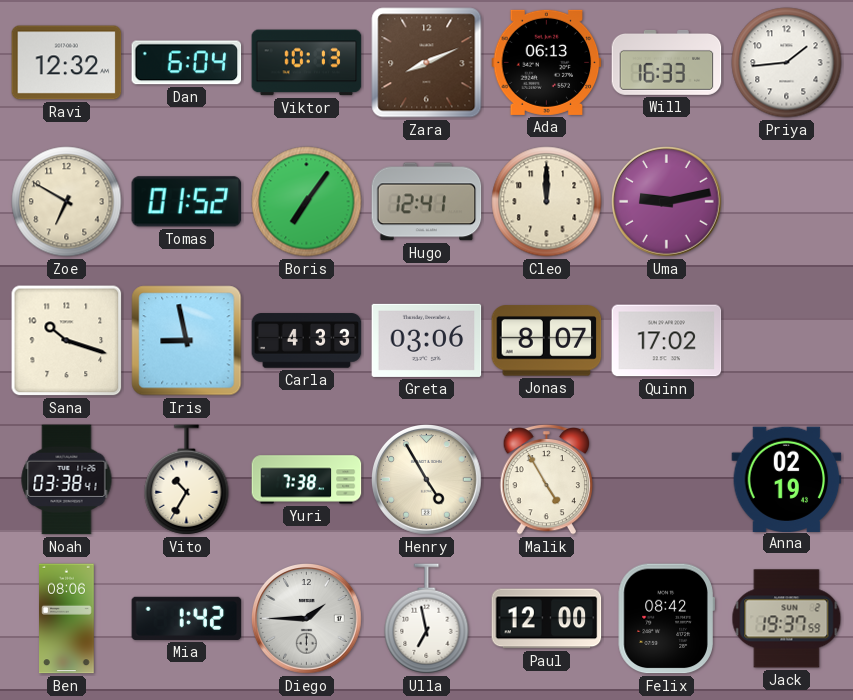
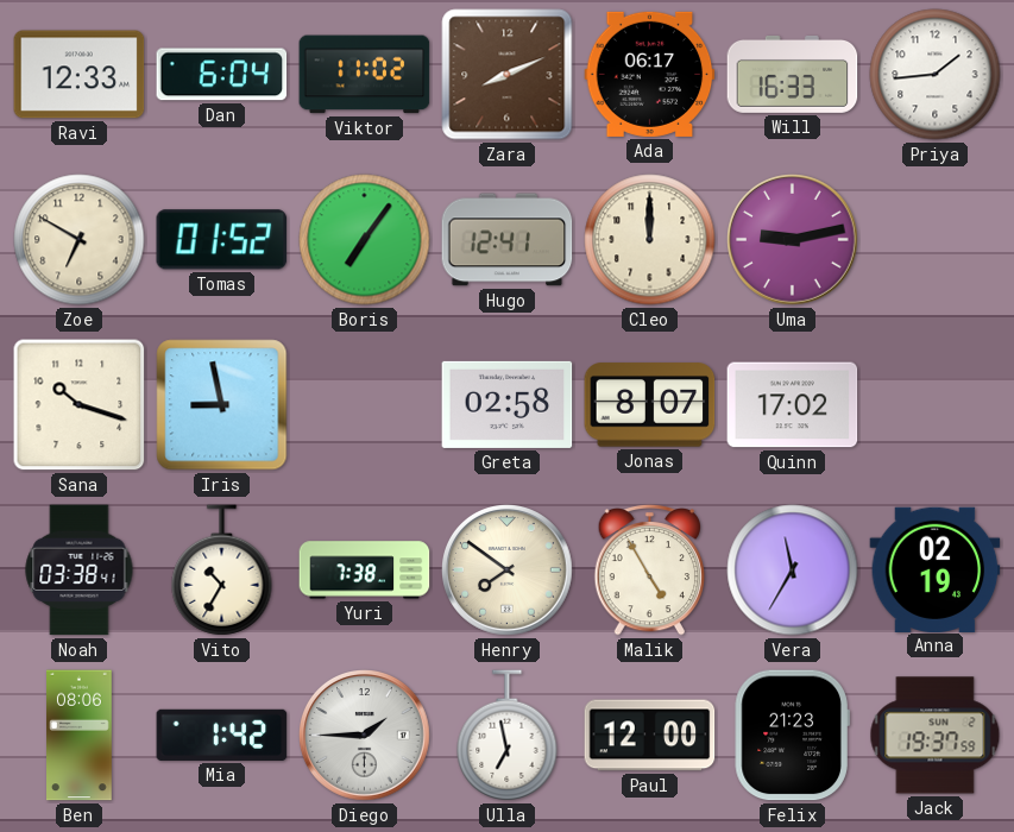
Ravi: 12:32 -> 12:33 (80, 75)
Viktor: 10:13 -> 11:02 (365, 75)
Ada: 06:13 -> 06:17 (650, 74)
Carla: 4:33 -> none (307, 341)
Greta: 03:06 -> 02:58 (508, 404)
Henry: 4:55 -> 7:51 (508, 571)
Vera: none -> 11:35 (793, 571)
Felix: 08:42 -> 21:23 (792, 736)
